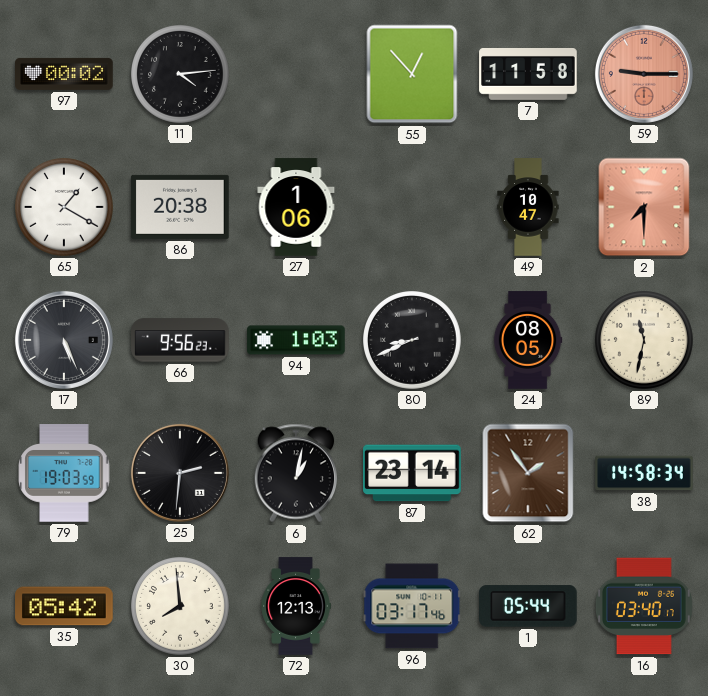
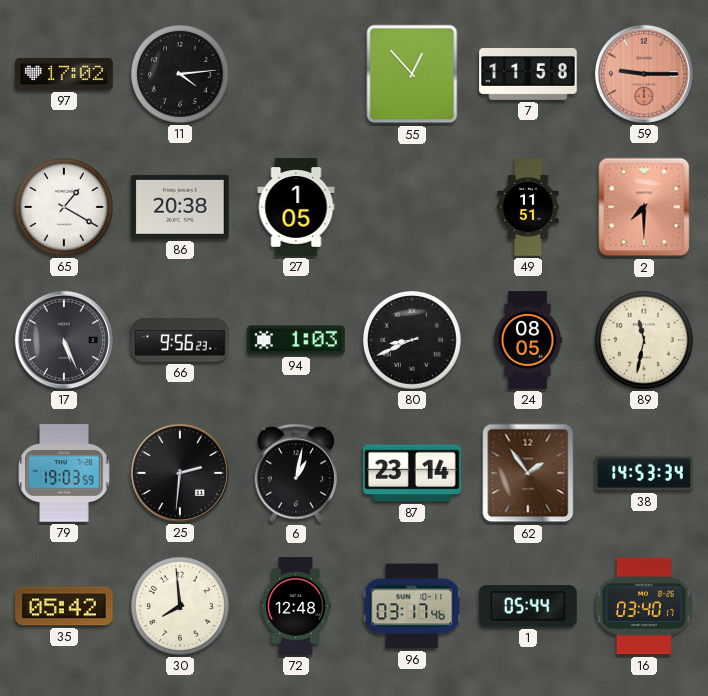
97: 00:02 -> 17:02 (64, 74)
27: 1:06 -> 1:05 (296, 207)
49: 10:47 -> 11:51 (528, 207)
38: 14:58 -> 14:53 (644, 473)
72: 12:13 -> 12:48 (296, 606)
